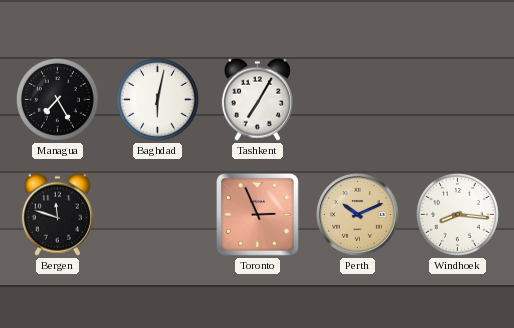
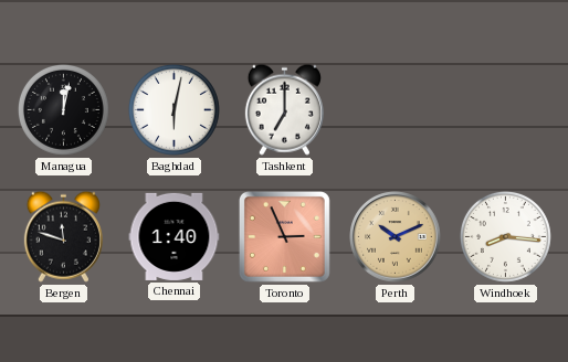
Managua: 7:25 -> 12:02 (63, 109)
Tashkent: 7:05 -> 7:00 (284, 109)
Chennai: none -> 1:40 (175, 236)
